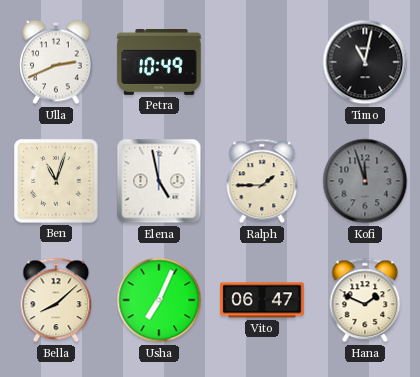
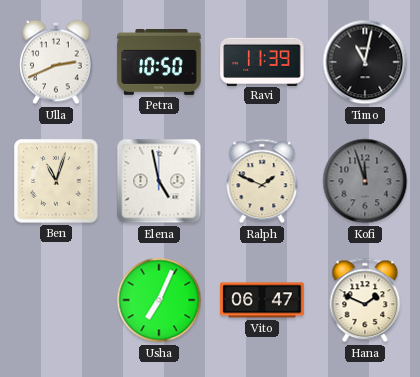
Petra: 10:49 -> 10:50 (159, 63)
Ravi: none -> 11:39 (262, 61)
Ralph: 1:45 -> 1:49 (262, 181)
Bella: 8:08 -> none (56, 300)
